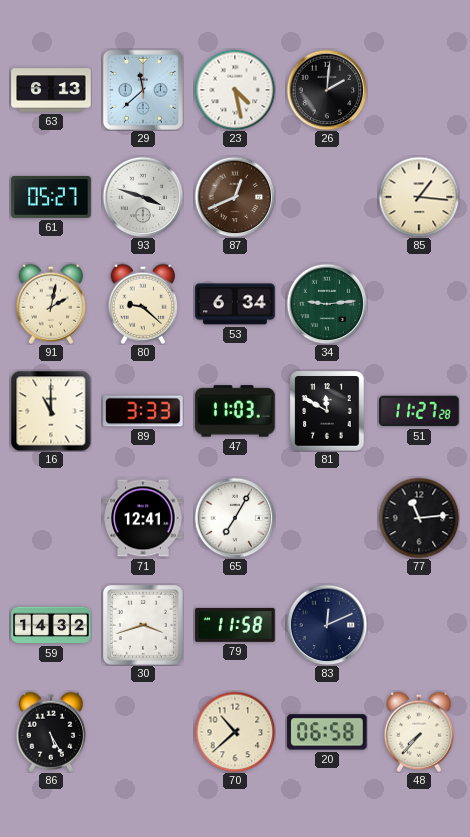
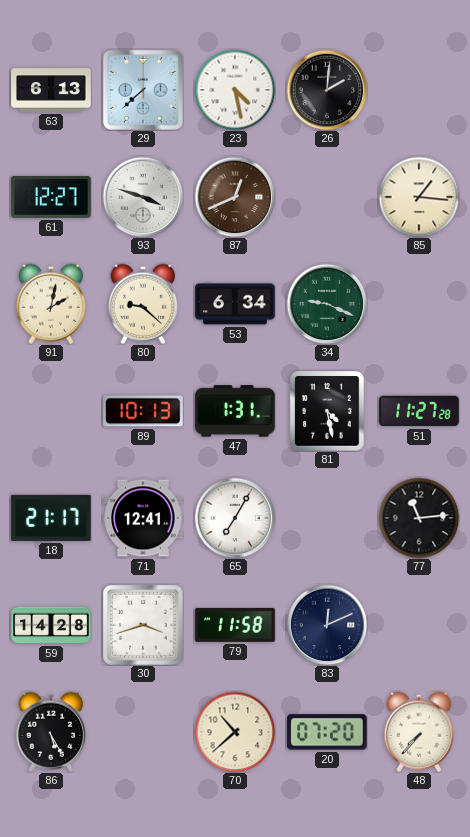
29: 11:38 -> 7:38 (143, 90)
61: 05:27 -> 12:27 (51, 197)
34: 9:14 -> 9:19 (327, 304)
16: 11:00 -> none (51, 411)
89: 3:33 -> 10:13 (143, 411)
47: 11:03 -> 1:31 (235, 411)
81: 11:50 -> 4:28 (327, 411)
18: none -> 21:17 (51, 518)
59: 14:32 -> 14:28 (51, 625)
20: 06:58 -> 07:20 (327, 732)
